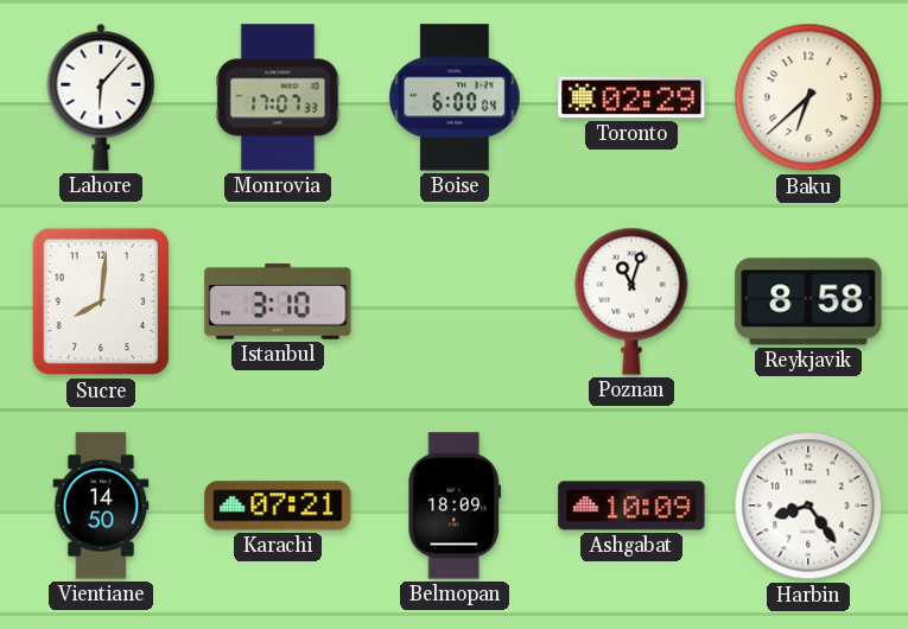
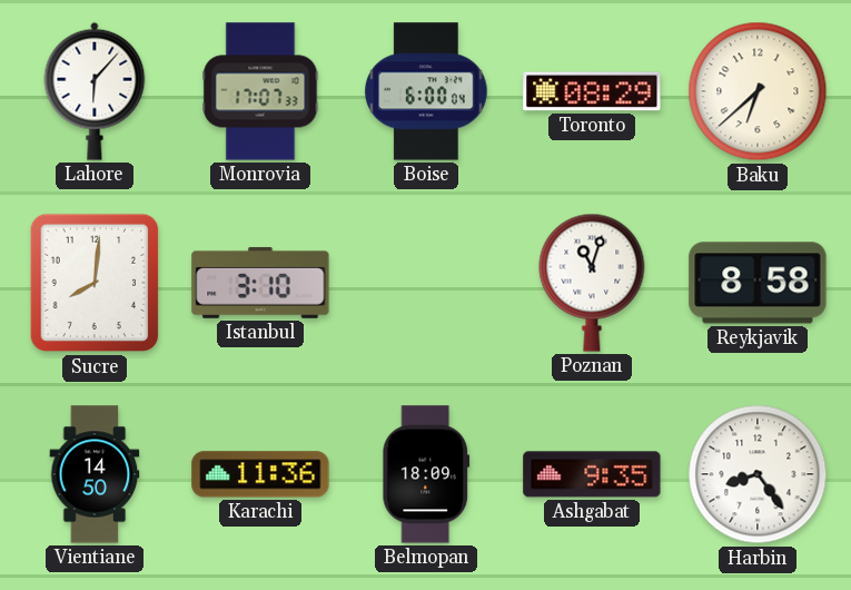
Toronto: 02:29 -> 08:29 (592, 91)
Karachi: 07:21 -> 11:36 (260, 474)
Ashgabat: 10:09 -> 9:35 (592, 474)
